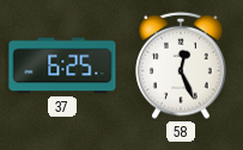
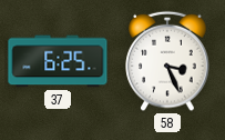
58: 12:26 -> 3:26 (167, 61)
